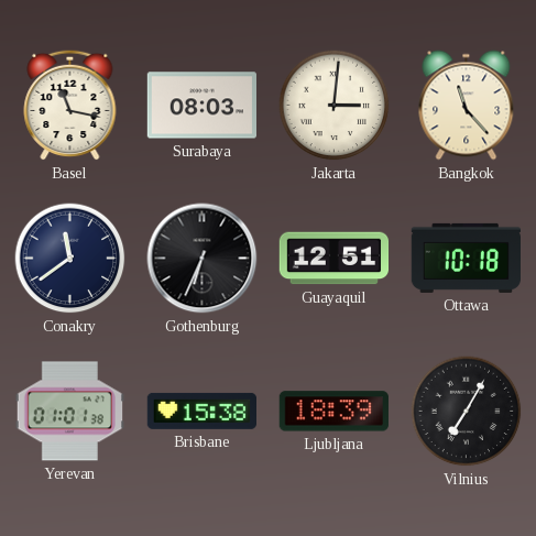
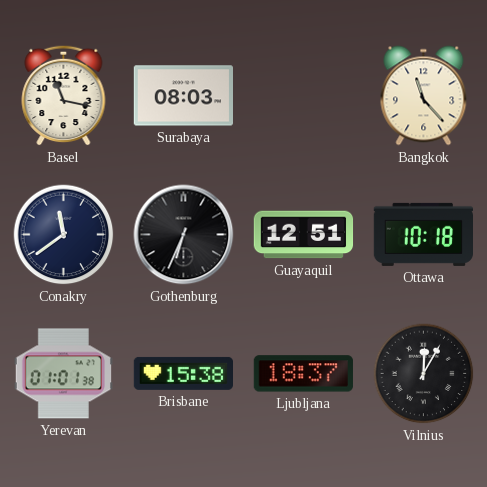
Jakarta: 3:01 -> none (335, 106)
Ljubljana: 18:39 -> 18:37 (303, 374)
Vilnius: 7:05 -> 12:05 (424, 374)
